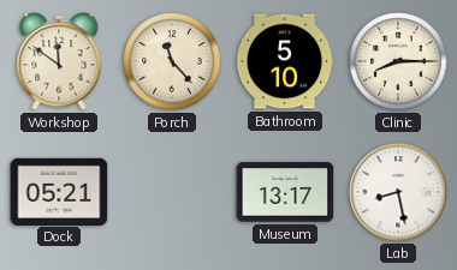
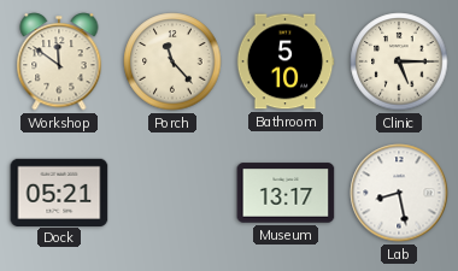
Clinic: 8:15 -> 5:15 (399, 61)
